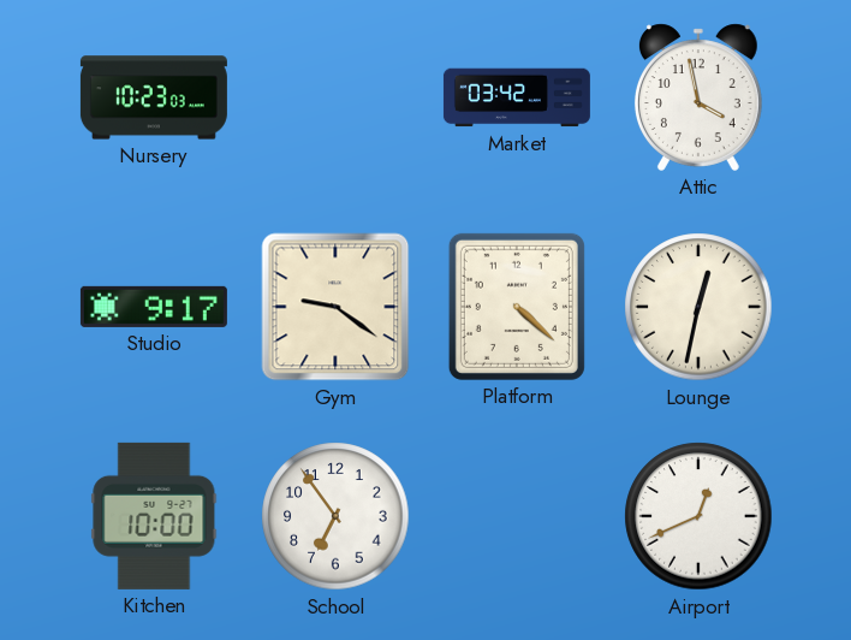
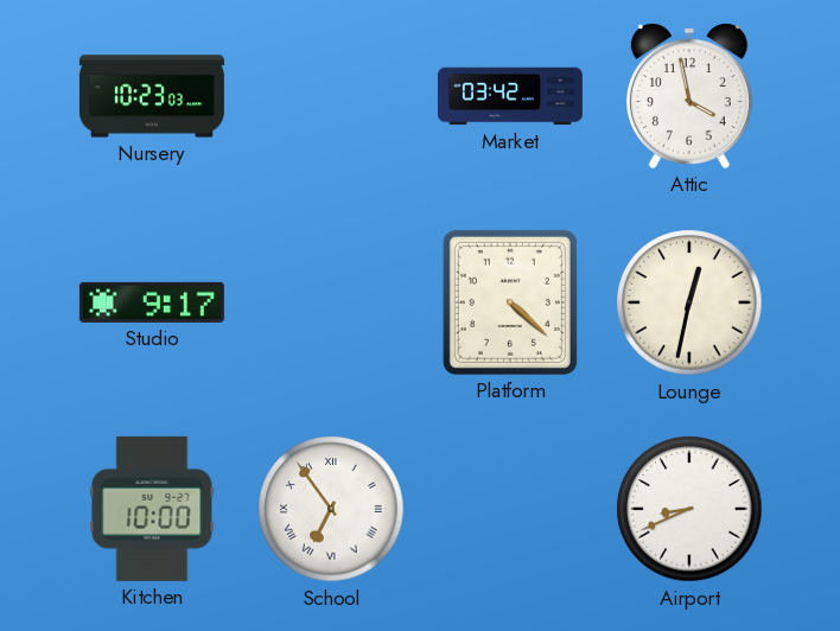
Gym: 9:21 -> none (335, 307)
School numerals: Arabic -> Roman (331, 509)
Airport: 12:41 -> 8:41 (689, 509)
